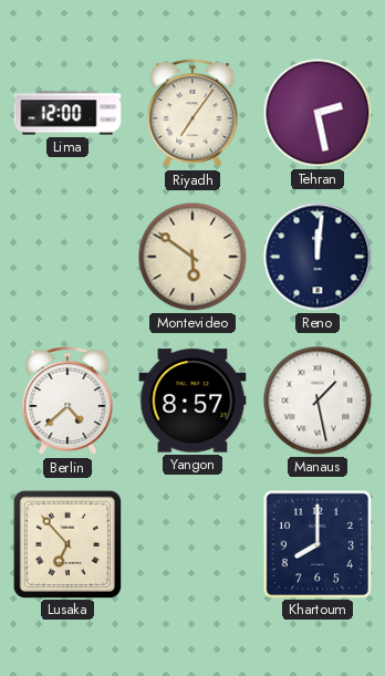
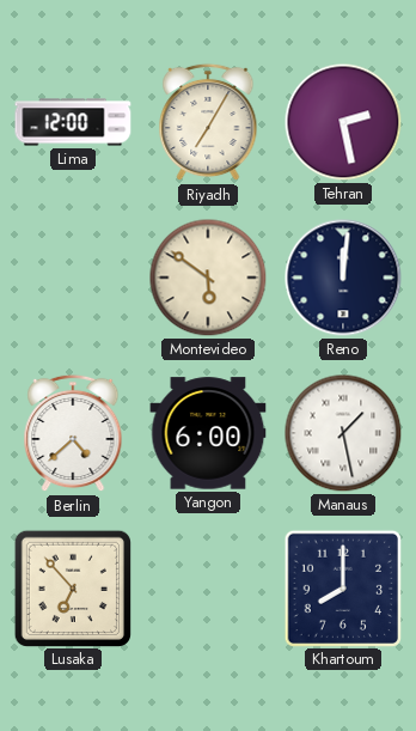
Riyadh: 7:06 -> 7:05 (208, 122)
Yangon: 8:57 -> 6:00 (208, 433)
